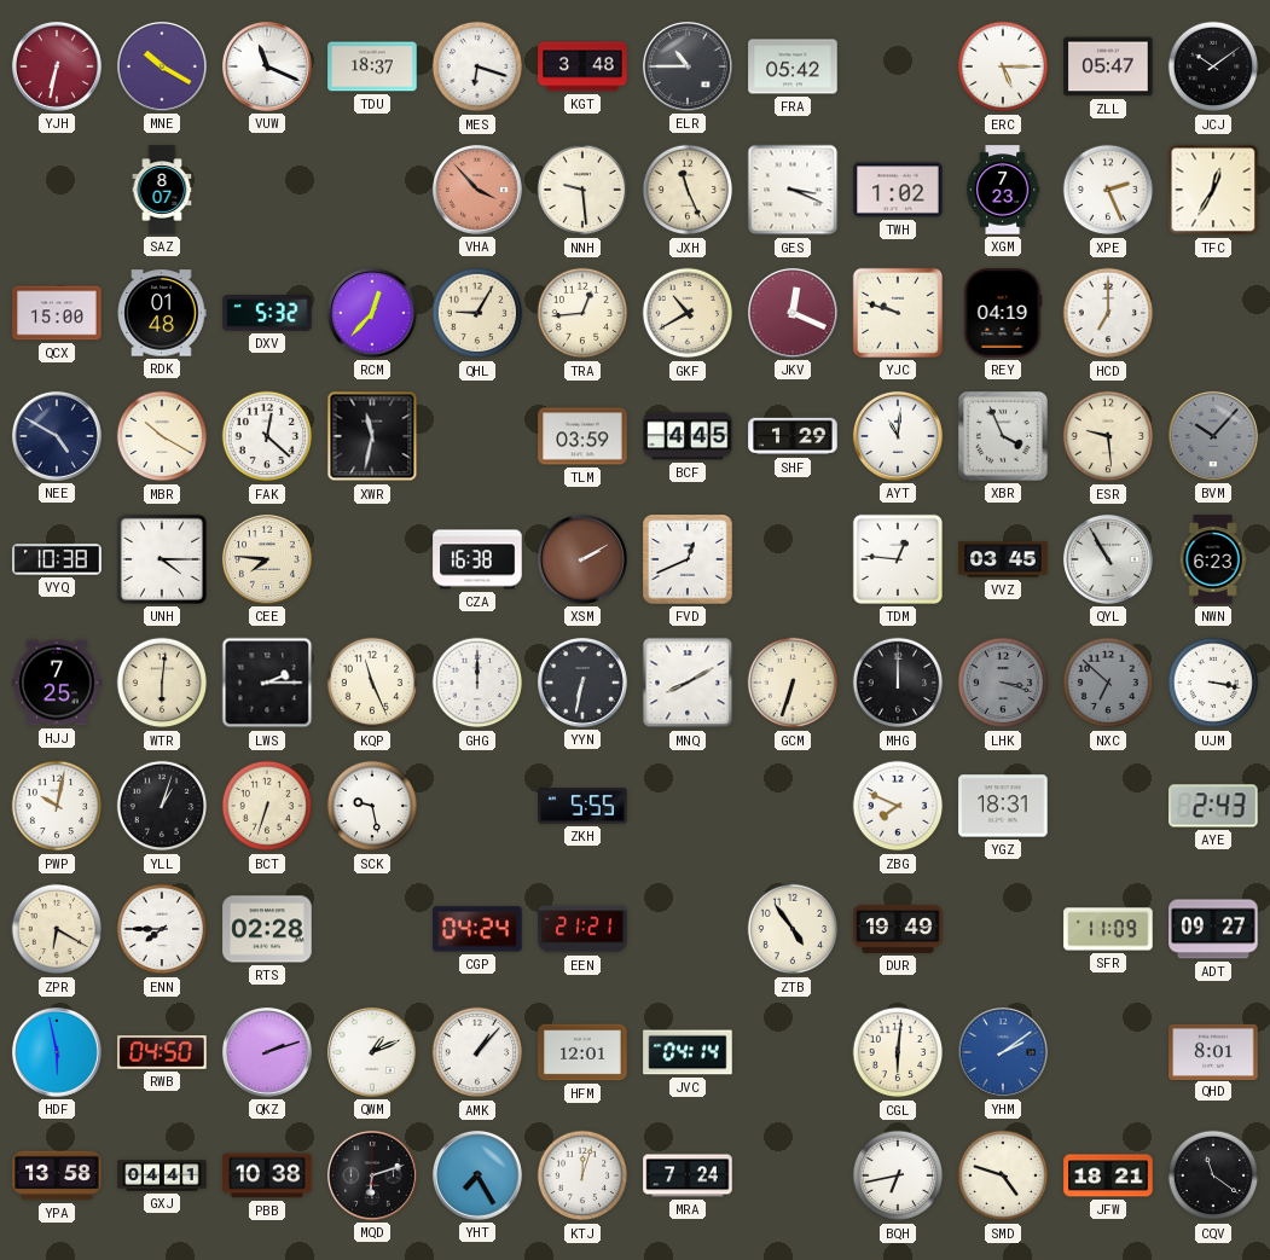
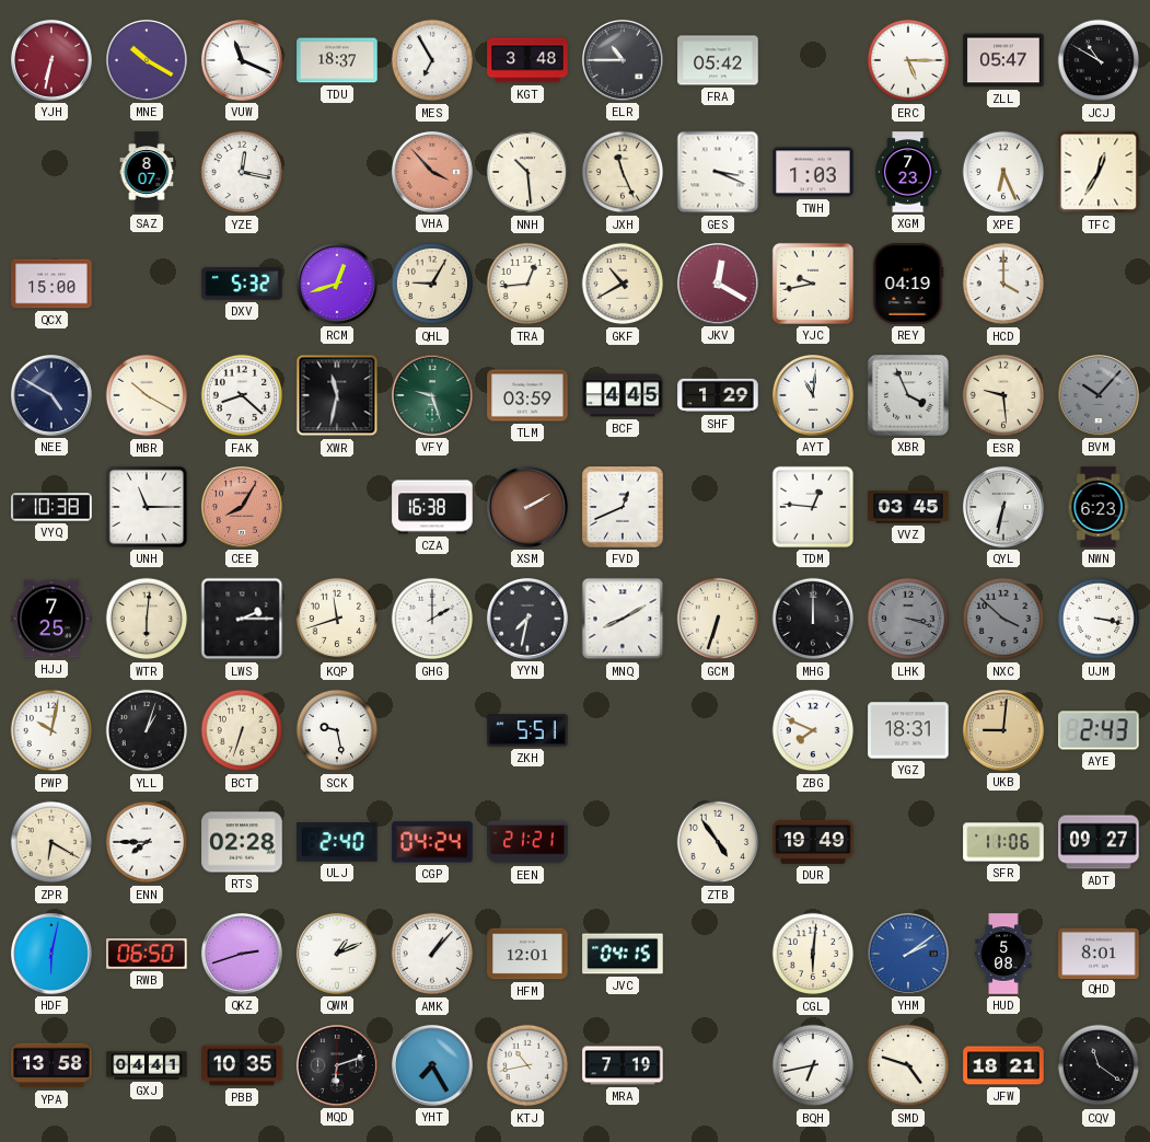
MES: 6:18 -> 6:55 (432, 60)
JCJ: 10:09 -> 10:50 (1099, 60)
YZE: none -> 12:17 (242, 172)
NNH: 9:29 -> 10:29 (527, 172)
TWH: 1:02 -> 1:03 (813, 172)
XPE: 2:26 -> 6:26 (1003, 172)
RDK: 01:48 -> none (162, 313)
RCM: 12:37 -> 12:42 (337, 284)
JKV: 12:19 -> 12:20 (718, 284)
YJC: 9:48 -> 9:43 (813, 284)
HCD: 7:00 -> 4:00 (1003, 284)
FAK: 12:22 -> 8:22 (242, 395)
VFY: none -> 9:27 (432, 395)
UNH: 4:15 -> 11:15 (147, 507)
CEE: 7:46 -> 8:05 (242, 507)
CEE dial: cream -> salmon (242, 507)
QYL: 10:55 -> 6:32 (1003, 507)
KQP: 11:26 -> 11:42 (337, 619)
GHG: 12:00 -> 2:00 (432, 619)
YYN: 6:32 -> 7:32 (527, 619)
NXC: 6:52 -> 3:52 (1003, 619)
ZKH: 5:55 -> 5:51 (527, 730)
UKB: none -> 9:01 (1003, 730)
ULJ: none -> 2:40 (337, 842)
SFR: 11:09 -> 11:06 (1003, 842)
HDF: 5:58 -> 6:02 (51, 954)
RWB: 04:50 -> 06:50 (147, 954)
QKZ: 2:12 -> 2:42 (242, 954)
JVC: 04:14 -> 04:15 (623, 954)
HUD: none -> 5:08 (1003, 954)
PBB: 10:38 -> 10:35 (242, 1065)
KTJ: 12:03 -> 10:43 (527, 1065)
MRA: 7:24 -> 7:19 (623, 1065)
